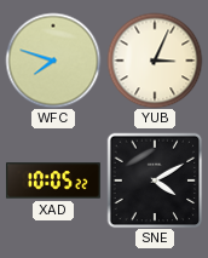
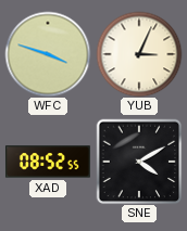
WFC: 7:48 -> 3:48 (48, 54)
XAD: 10:05 -> 08:52 (48, 162)
